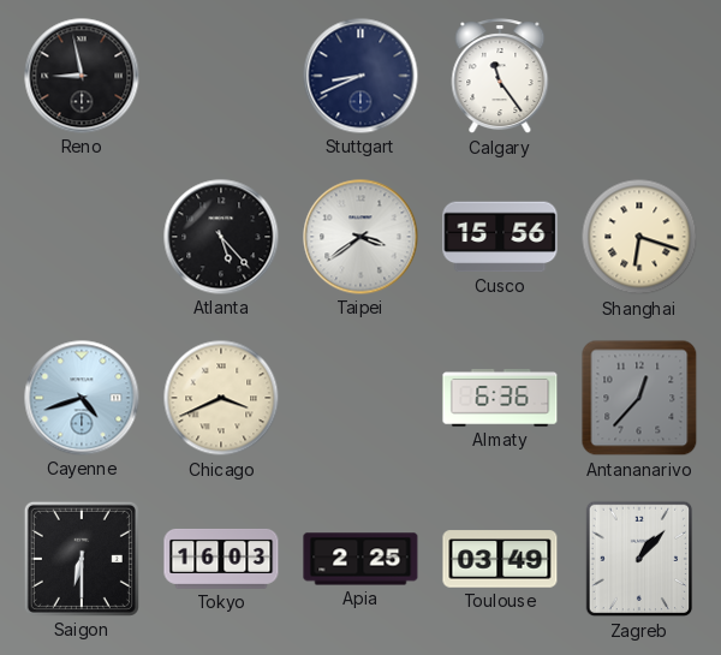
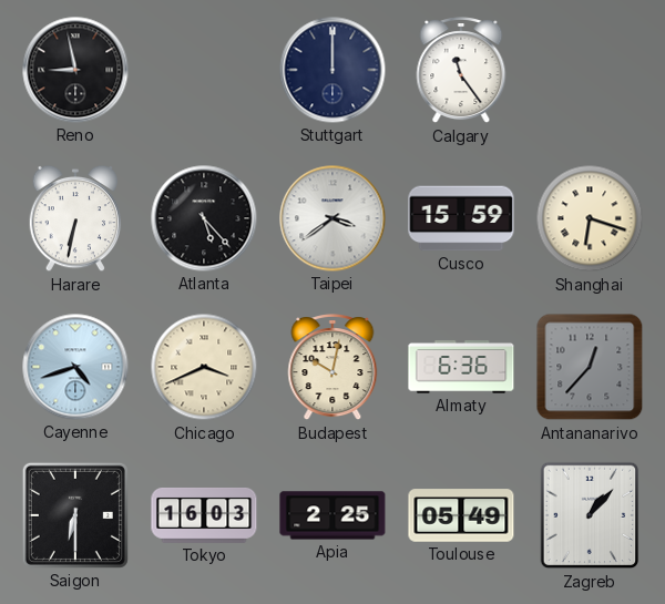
Stuttgart: 8:41 -> 12:00 (332, 70)
Harare: none -> 6:32 (75, 218)
Cusco: 15:56 -> 15:59 (461, 218)
Budapest: none -> 10:02 (332, 368)
Toulouse: 03:49 -> 05:49 (461, 515)
